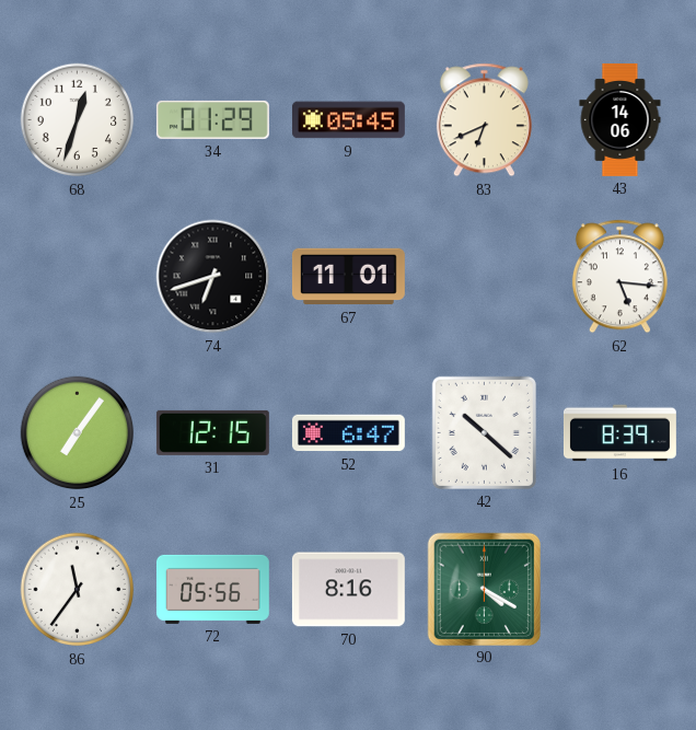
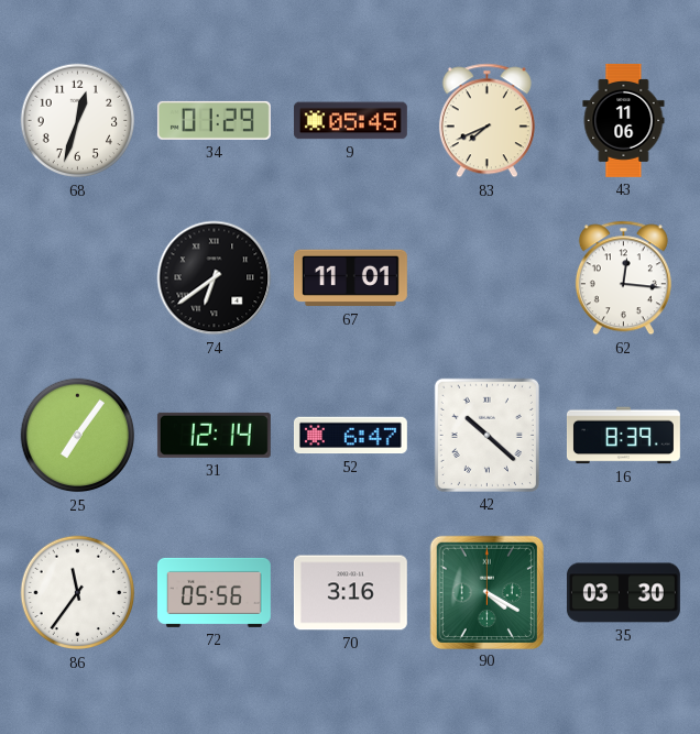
83: 6:41 -> 7:41 (486, 121)
43: 14:06 -> 11:06 (624, 120)
74: 6:42 -> 6:39 (215, 278)
62: 5:16 -> 12:16 (623, 278)
31: 12:15 -> 12:14 (214, 435)
70: 8:16 -> 3:16 (350, 593)
35: none -> 03:30 (623, 593)
